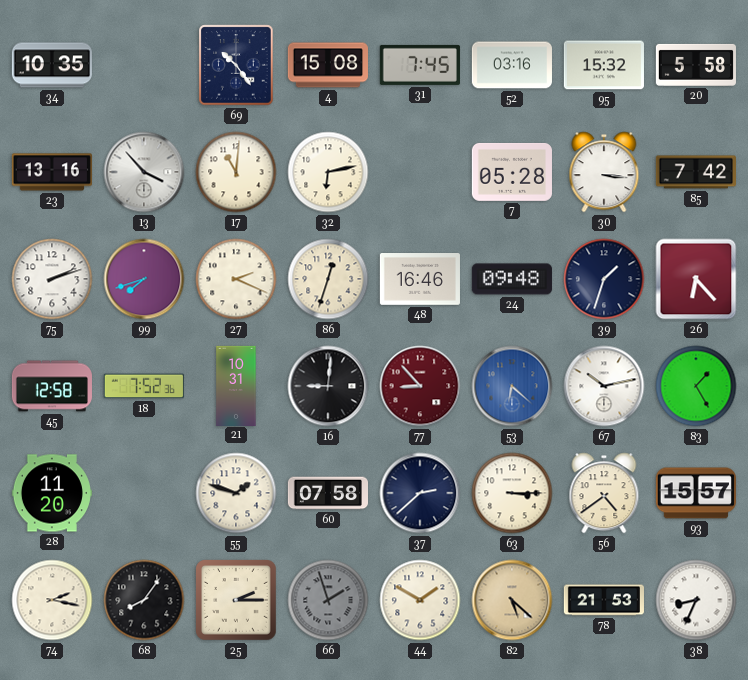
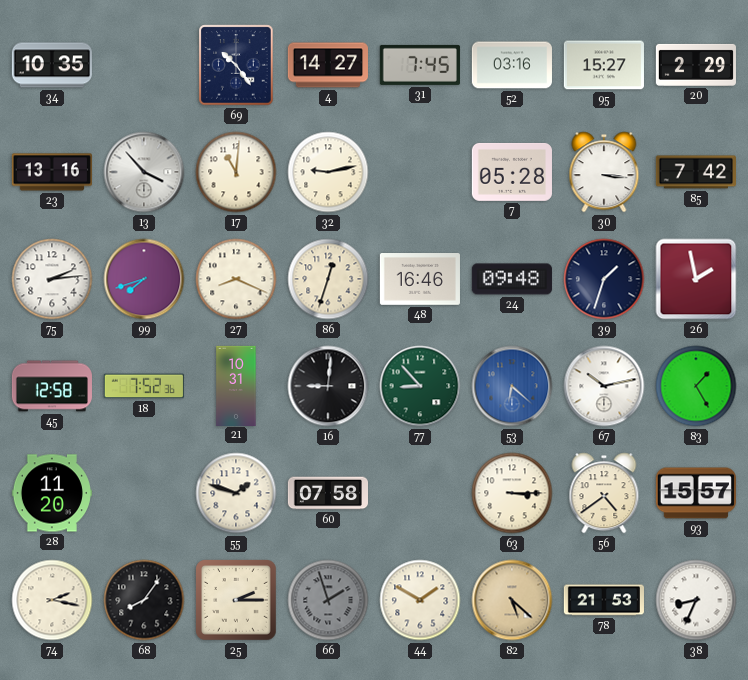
4: 15:08 -> 14:27 (328, 65)
95: 15:32 -> 15:27 (604, 65)
20: 5:58 -> 2:29 (696, 65)
32: 6:13 -> 9:13 (328, 172)
75: 2:12 -> 2:14 (52, 279)
27: 2:19 -> 8:19 (236, 279)
26: 6:23 -> 1:58 (696, 279)
77 dial: burgundy -> green (420, 386)
37: 2:38 -> none (420, 493)
